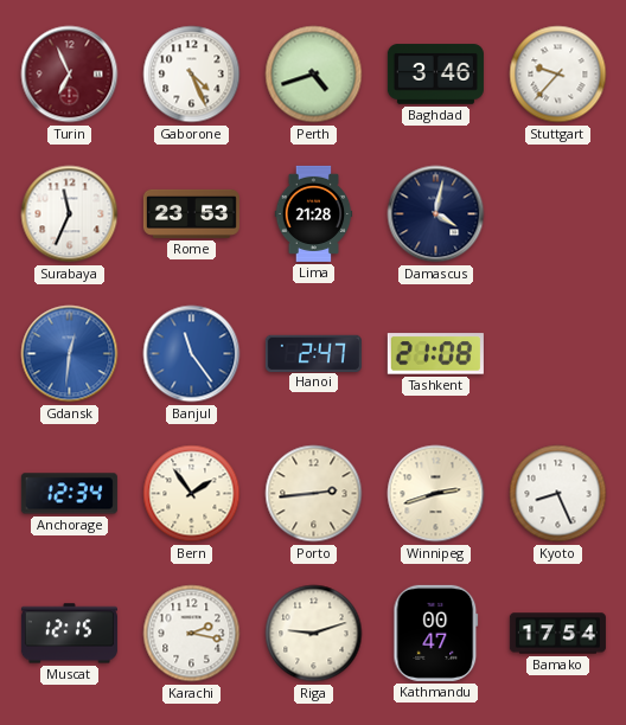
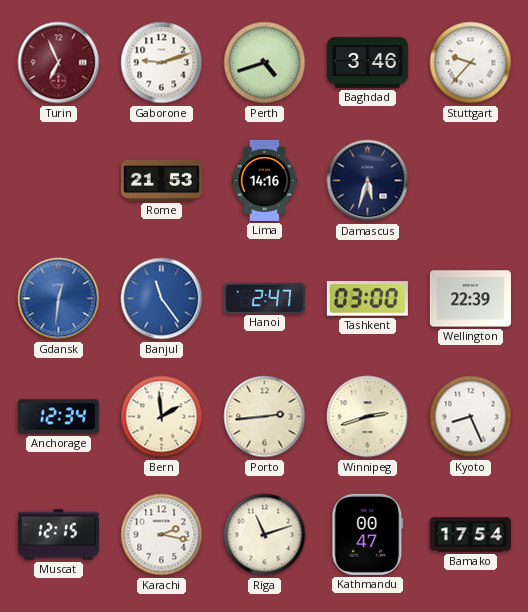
Gaborone: 4:26 -> 9:12 (162, 63)
Surabaya: 11:34 -> none (70, 214)
Rome: 23:53 -> 21:53 (161, 180)
Lima: 21:28 -> 14:16 (265, 180)
Damascus: 4:02 -> 5:33 (368, 181)
Tashkent: 21:08 -> 03:00 (367, 299)
Wellington: none -> 22:39 (470, 299)
Bern: 1:54 -> 1:59 (162, 417)
Riga: 9:12 -> 11:12 (265, 535)
